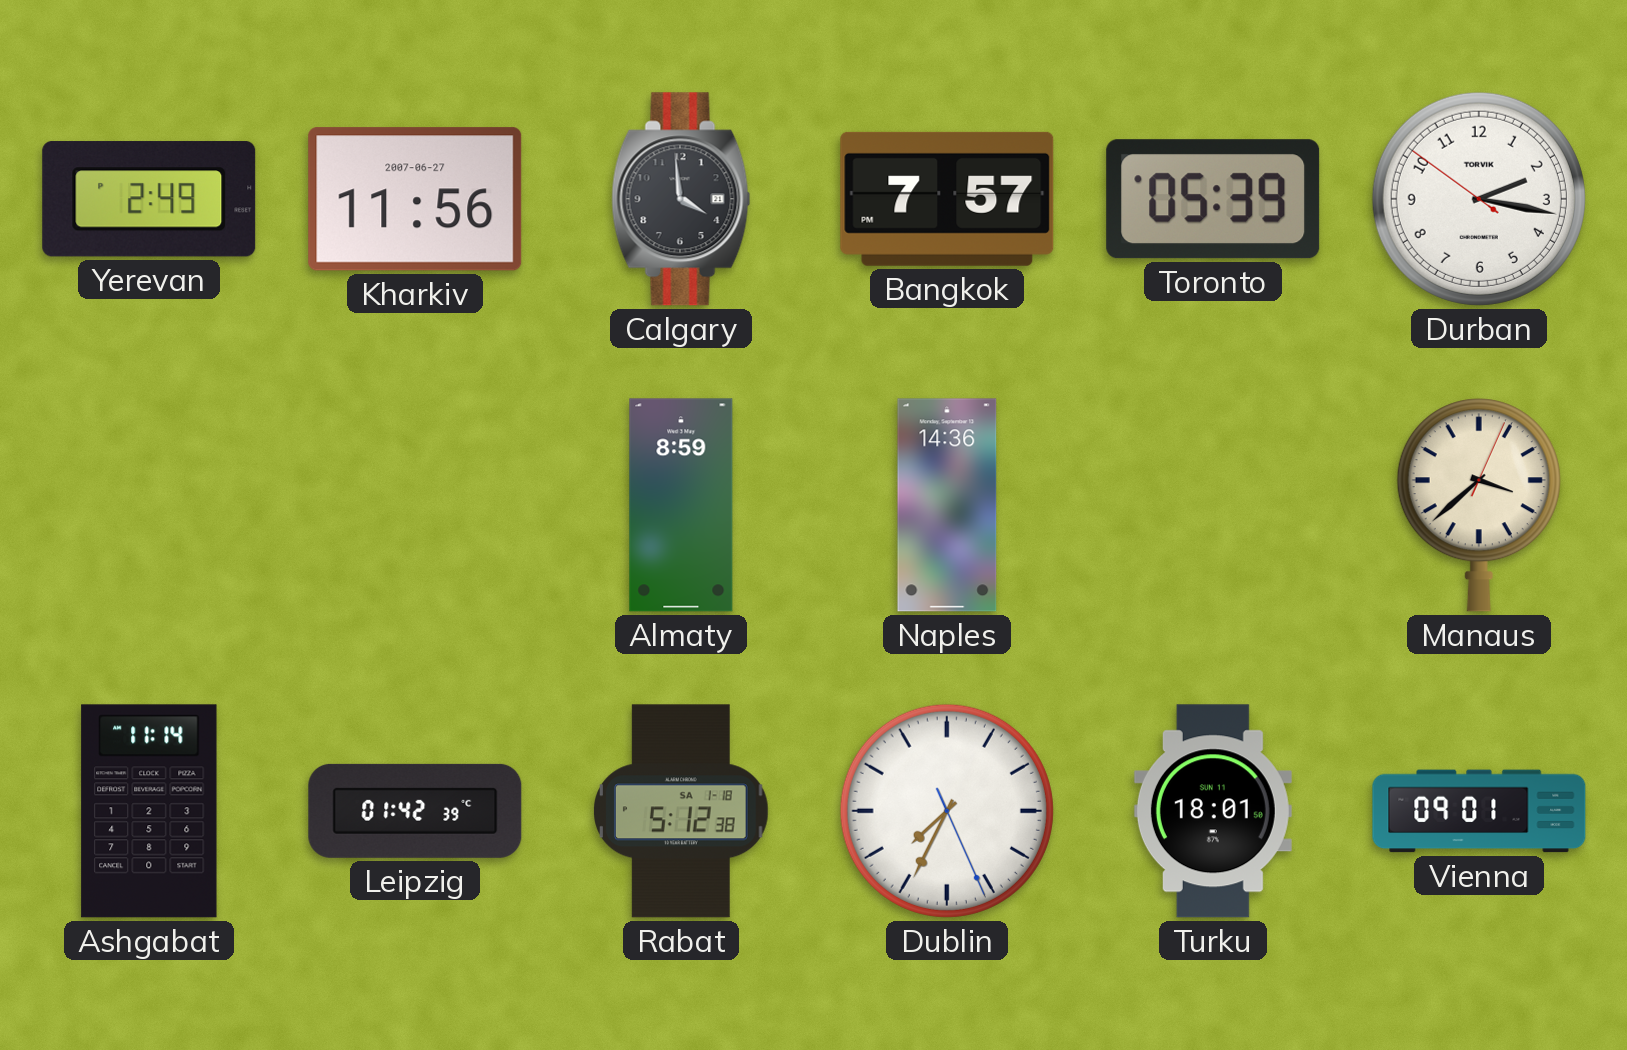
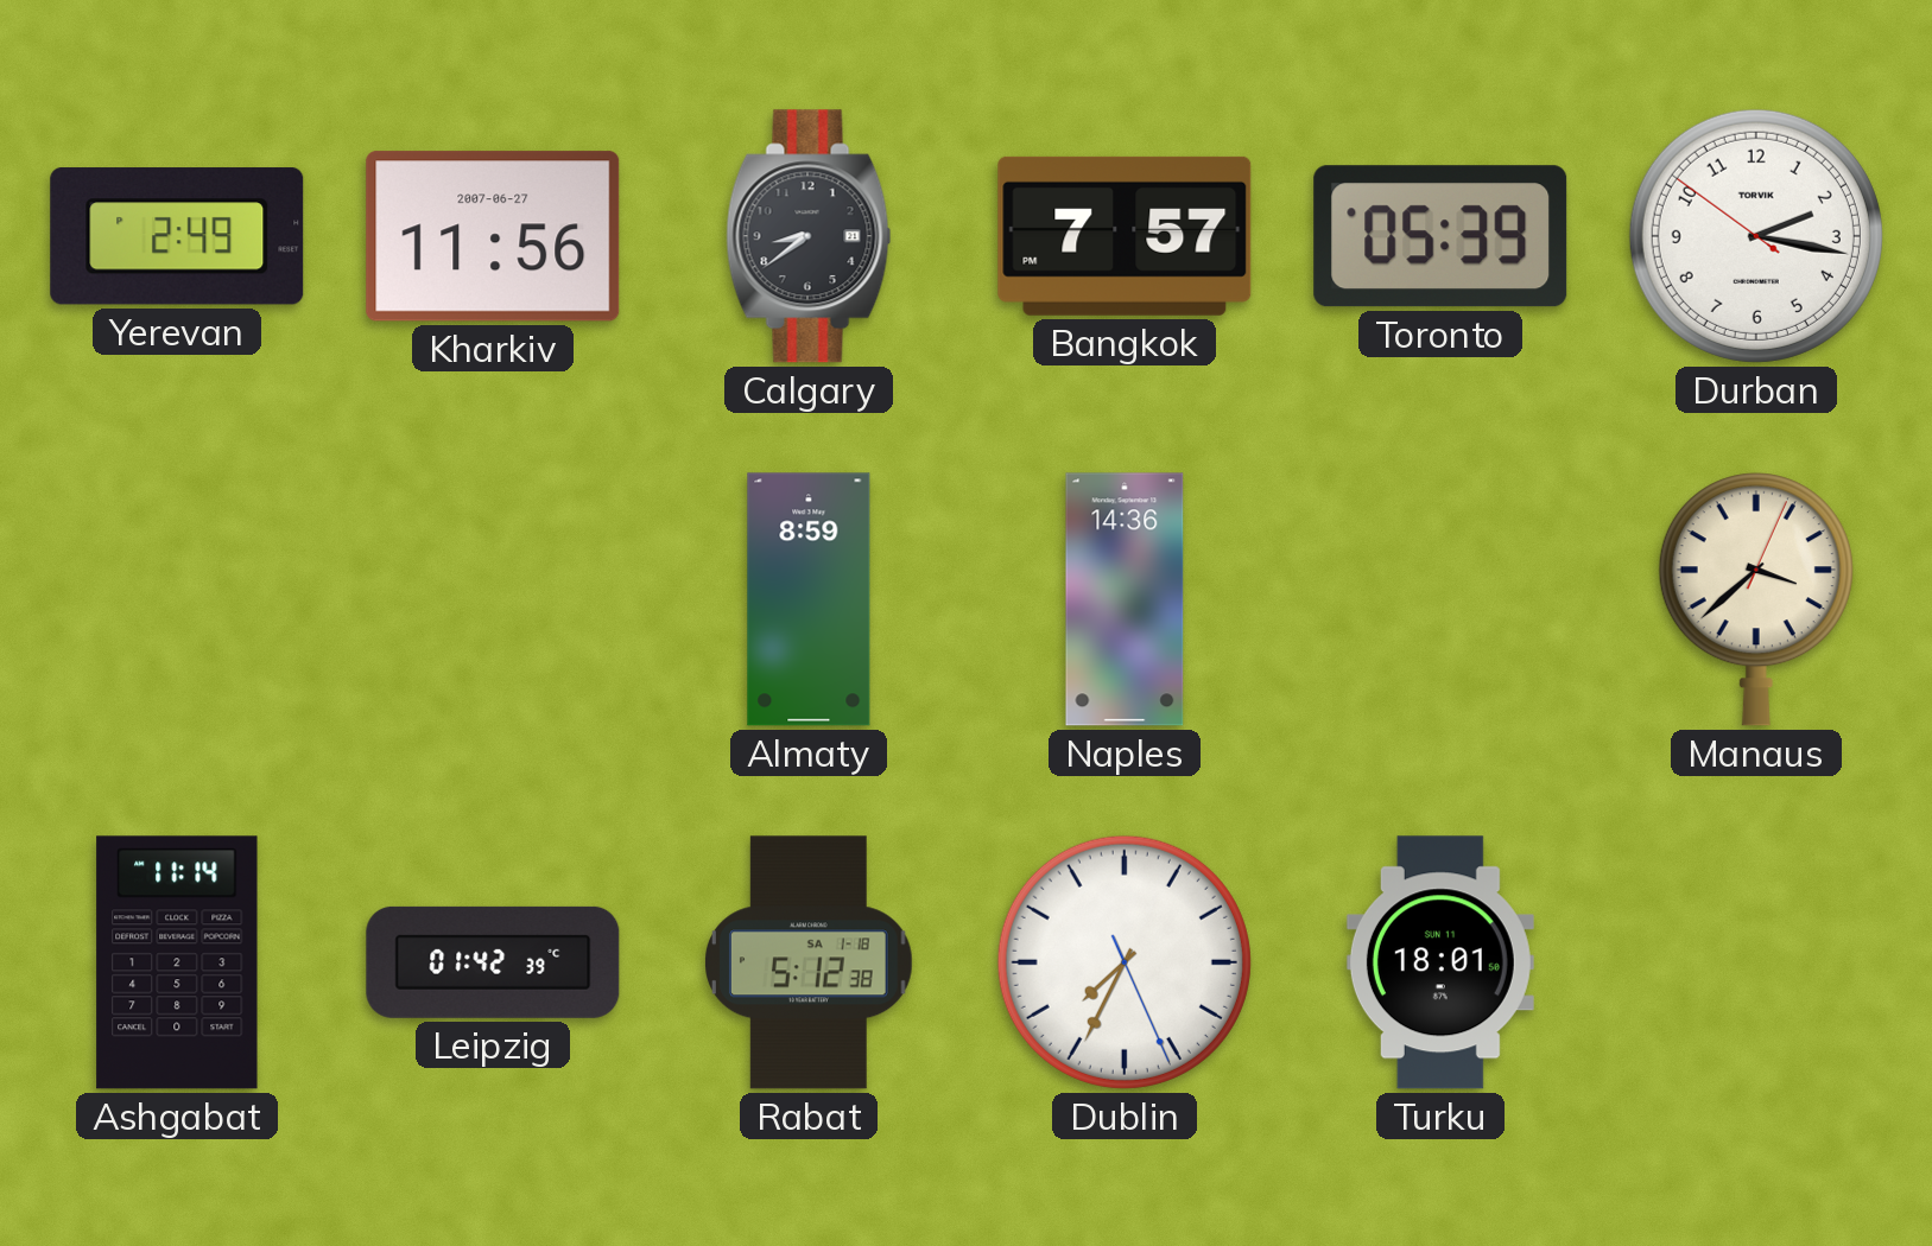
Calgary: 3:59 -> 8:39 (809, 236)
Vienna: 09:01 -> none (1479, 811)
